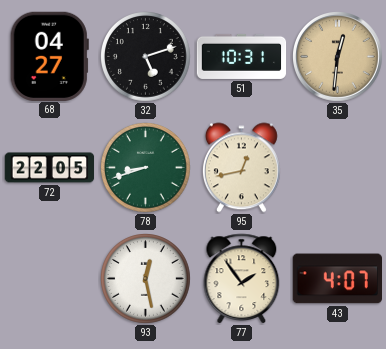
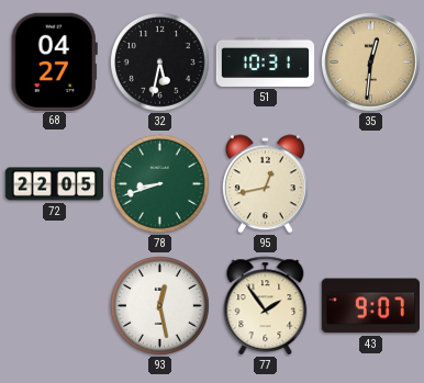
32: 5:12 -> 5:32 (160, 63)
43: 4:07 -> 9:07 (370, 306)
